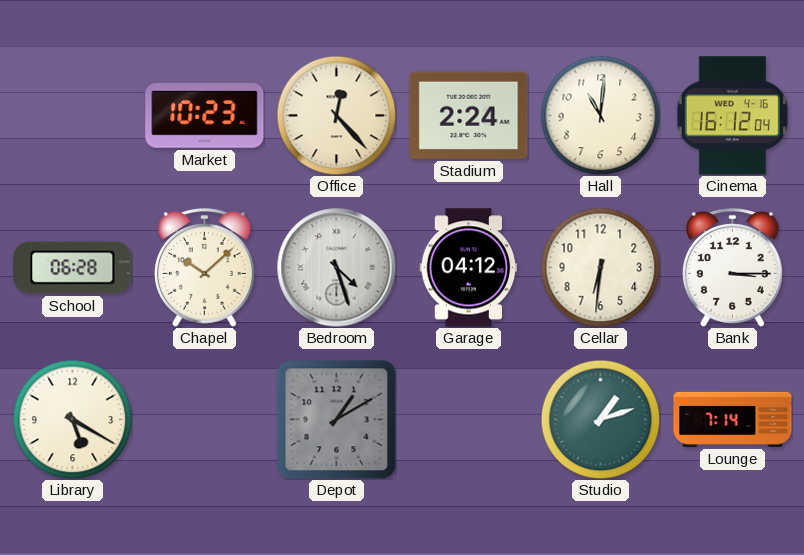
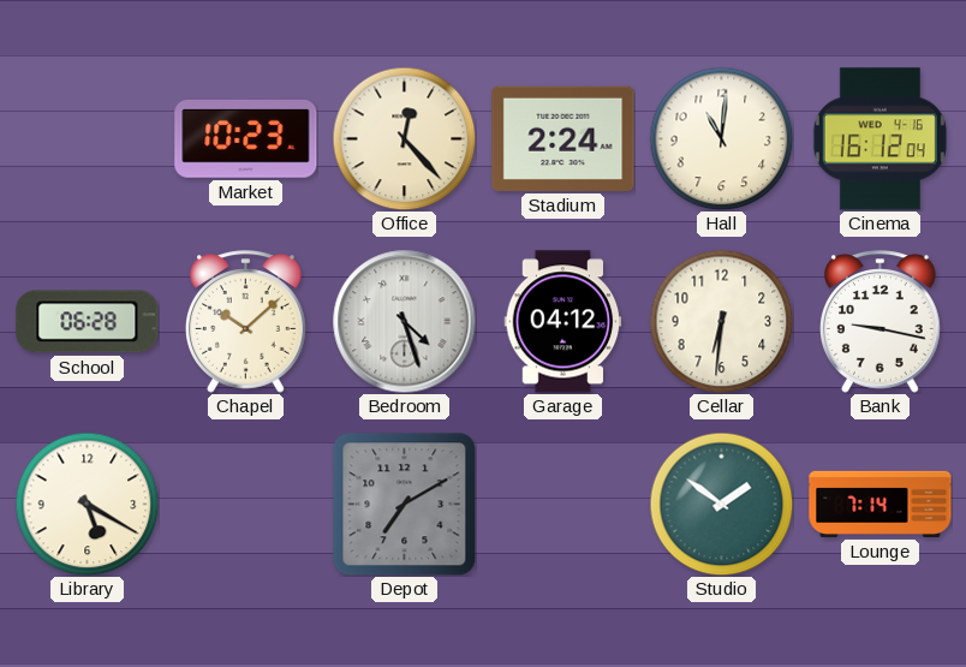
Bank: 3:15 -> 9:17 (881, 322)
Depot: 1:10 -> 7:10 (404, 504)
Studio: 1:12 -> 1:51 (721, 504)
